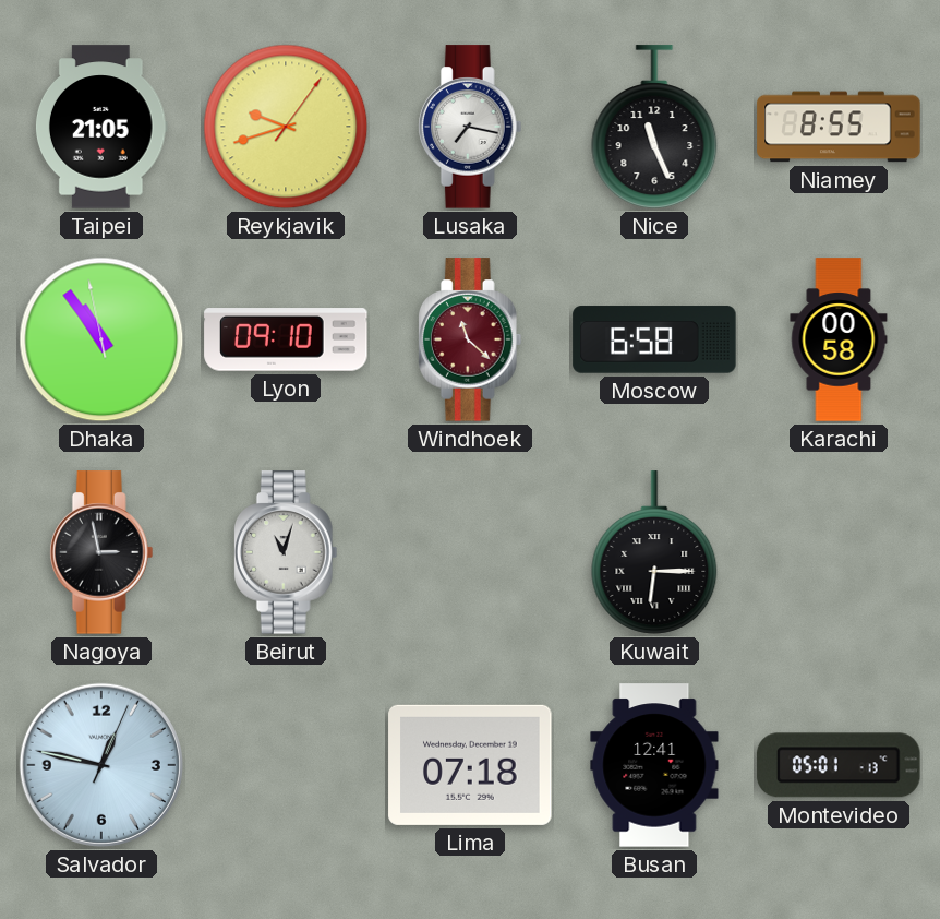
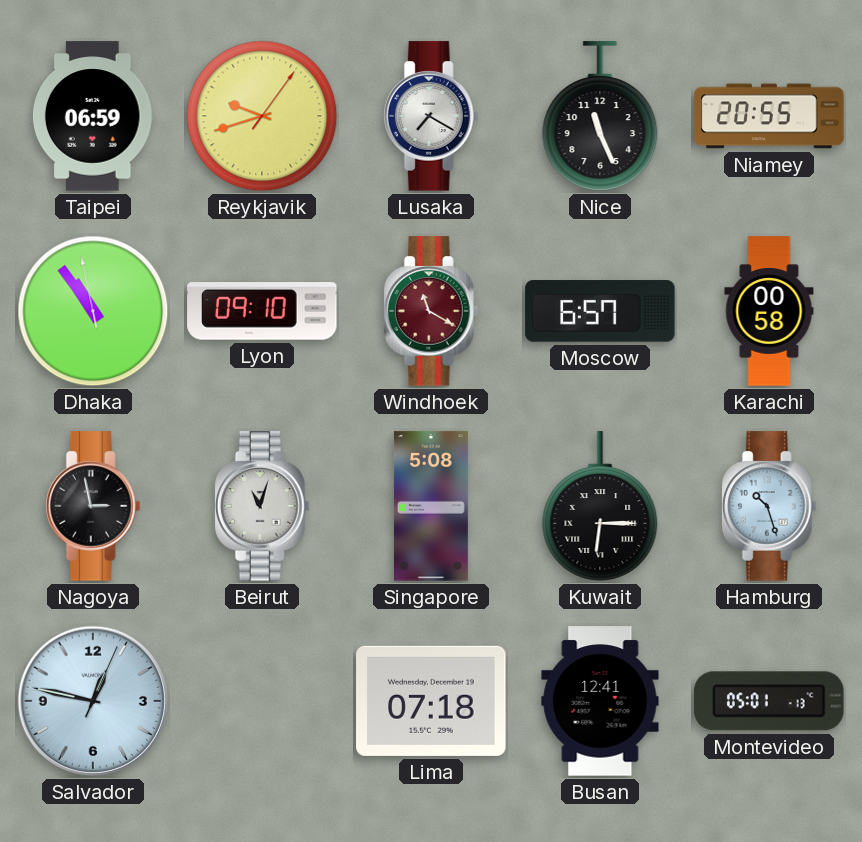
Taipei: 21:05 -> 06:59 (93, 116)
Lusaka: 7:17 -> 7:20 (431, 116)
Niamey: 8:55 -> 20:55 (769, 116)
Windhoek: 11:22 -> 11:20 (431, 311)
Moscow: 6:58 -> 6:57 (600, 311)
Singapore: none -> 5:08 (431, 506)
Hamburg: none -> 10:27 (769, 506)
